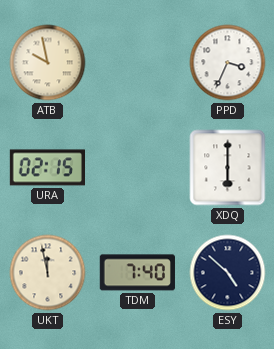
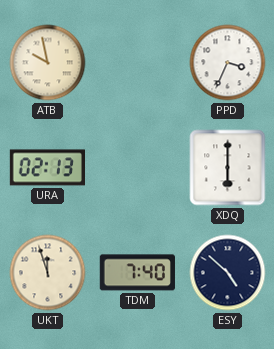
URA: 02:15 -> 02:13 (47, 168)
UKT: 11:58 -> 11:57 (48, 273)
